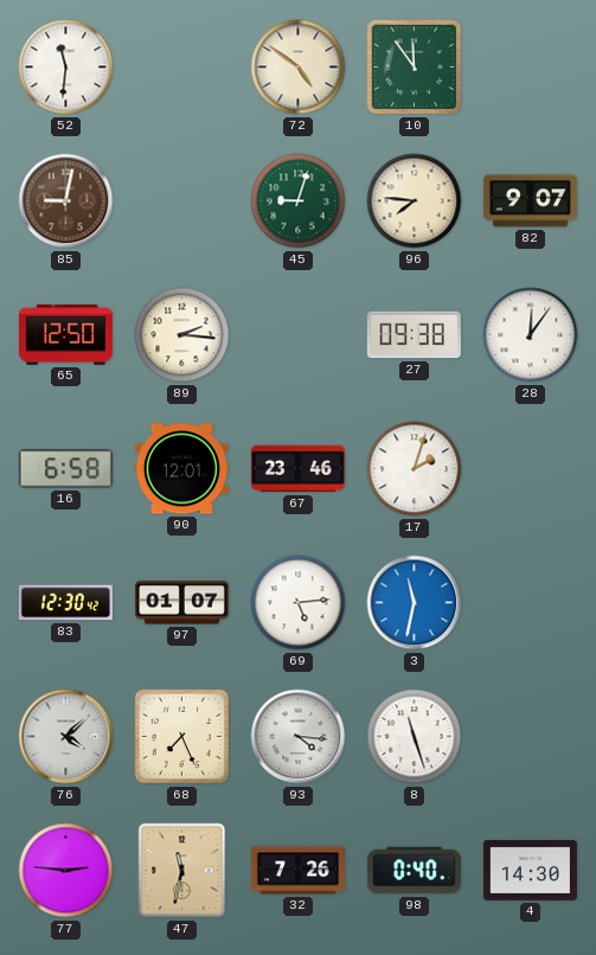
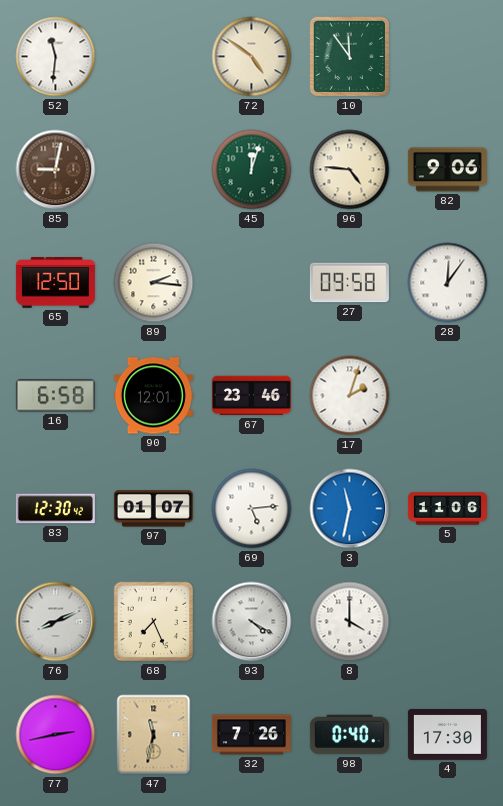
45: 9:03 -> 12:03 (252, 170)
96: 7:46 -> 4:46 (350, 170)
82: 9:07 -> 9:06 (447, 170)
27: 09:38 -> 09:58 (349, 283)
5: none -> 11:06 (447, 509)
76: 4:08 -> 8:11 (56, 622)
93: 4:16 -> 4:20 (252, 622)
8: 11:27 -> 4:00 (350, 622)
77: 2:46 -> 2:43 (56, 735)
4: 14:30 -> 17:30 (447, 734)
